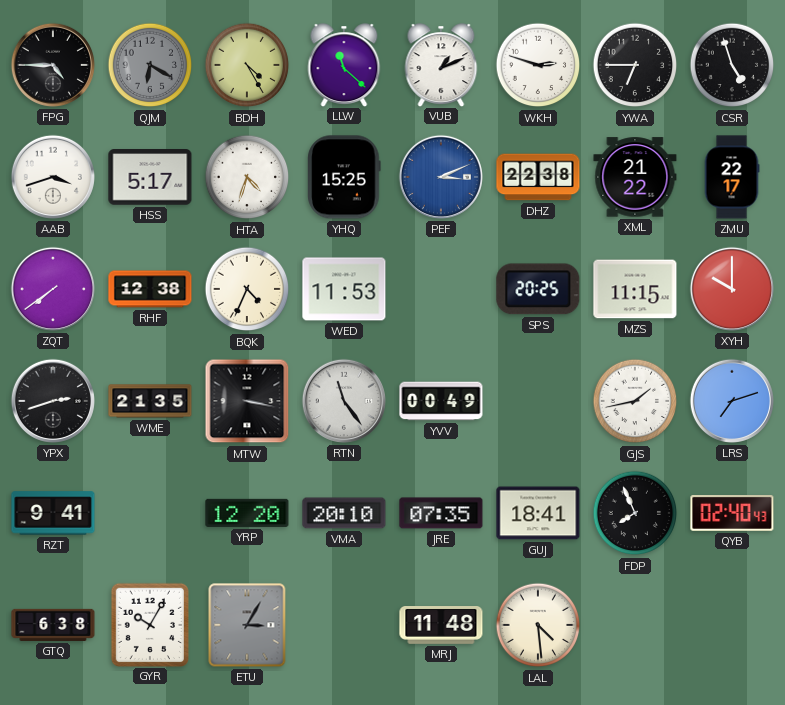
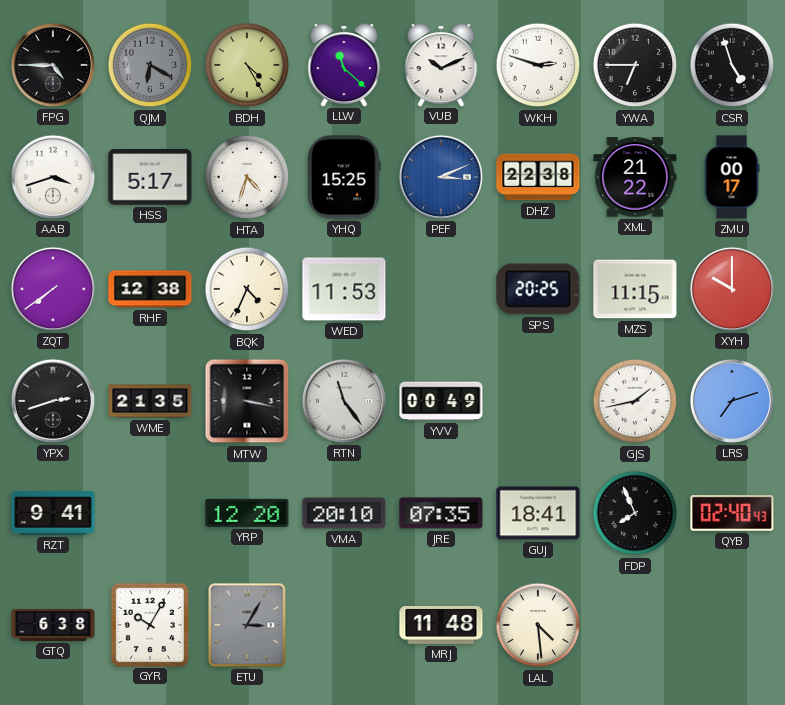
VUB: 1:11 -> 10:11 (441, 65)
ZMU: 22:17 -> 00:17 (732, 177)
